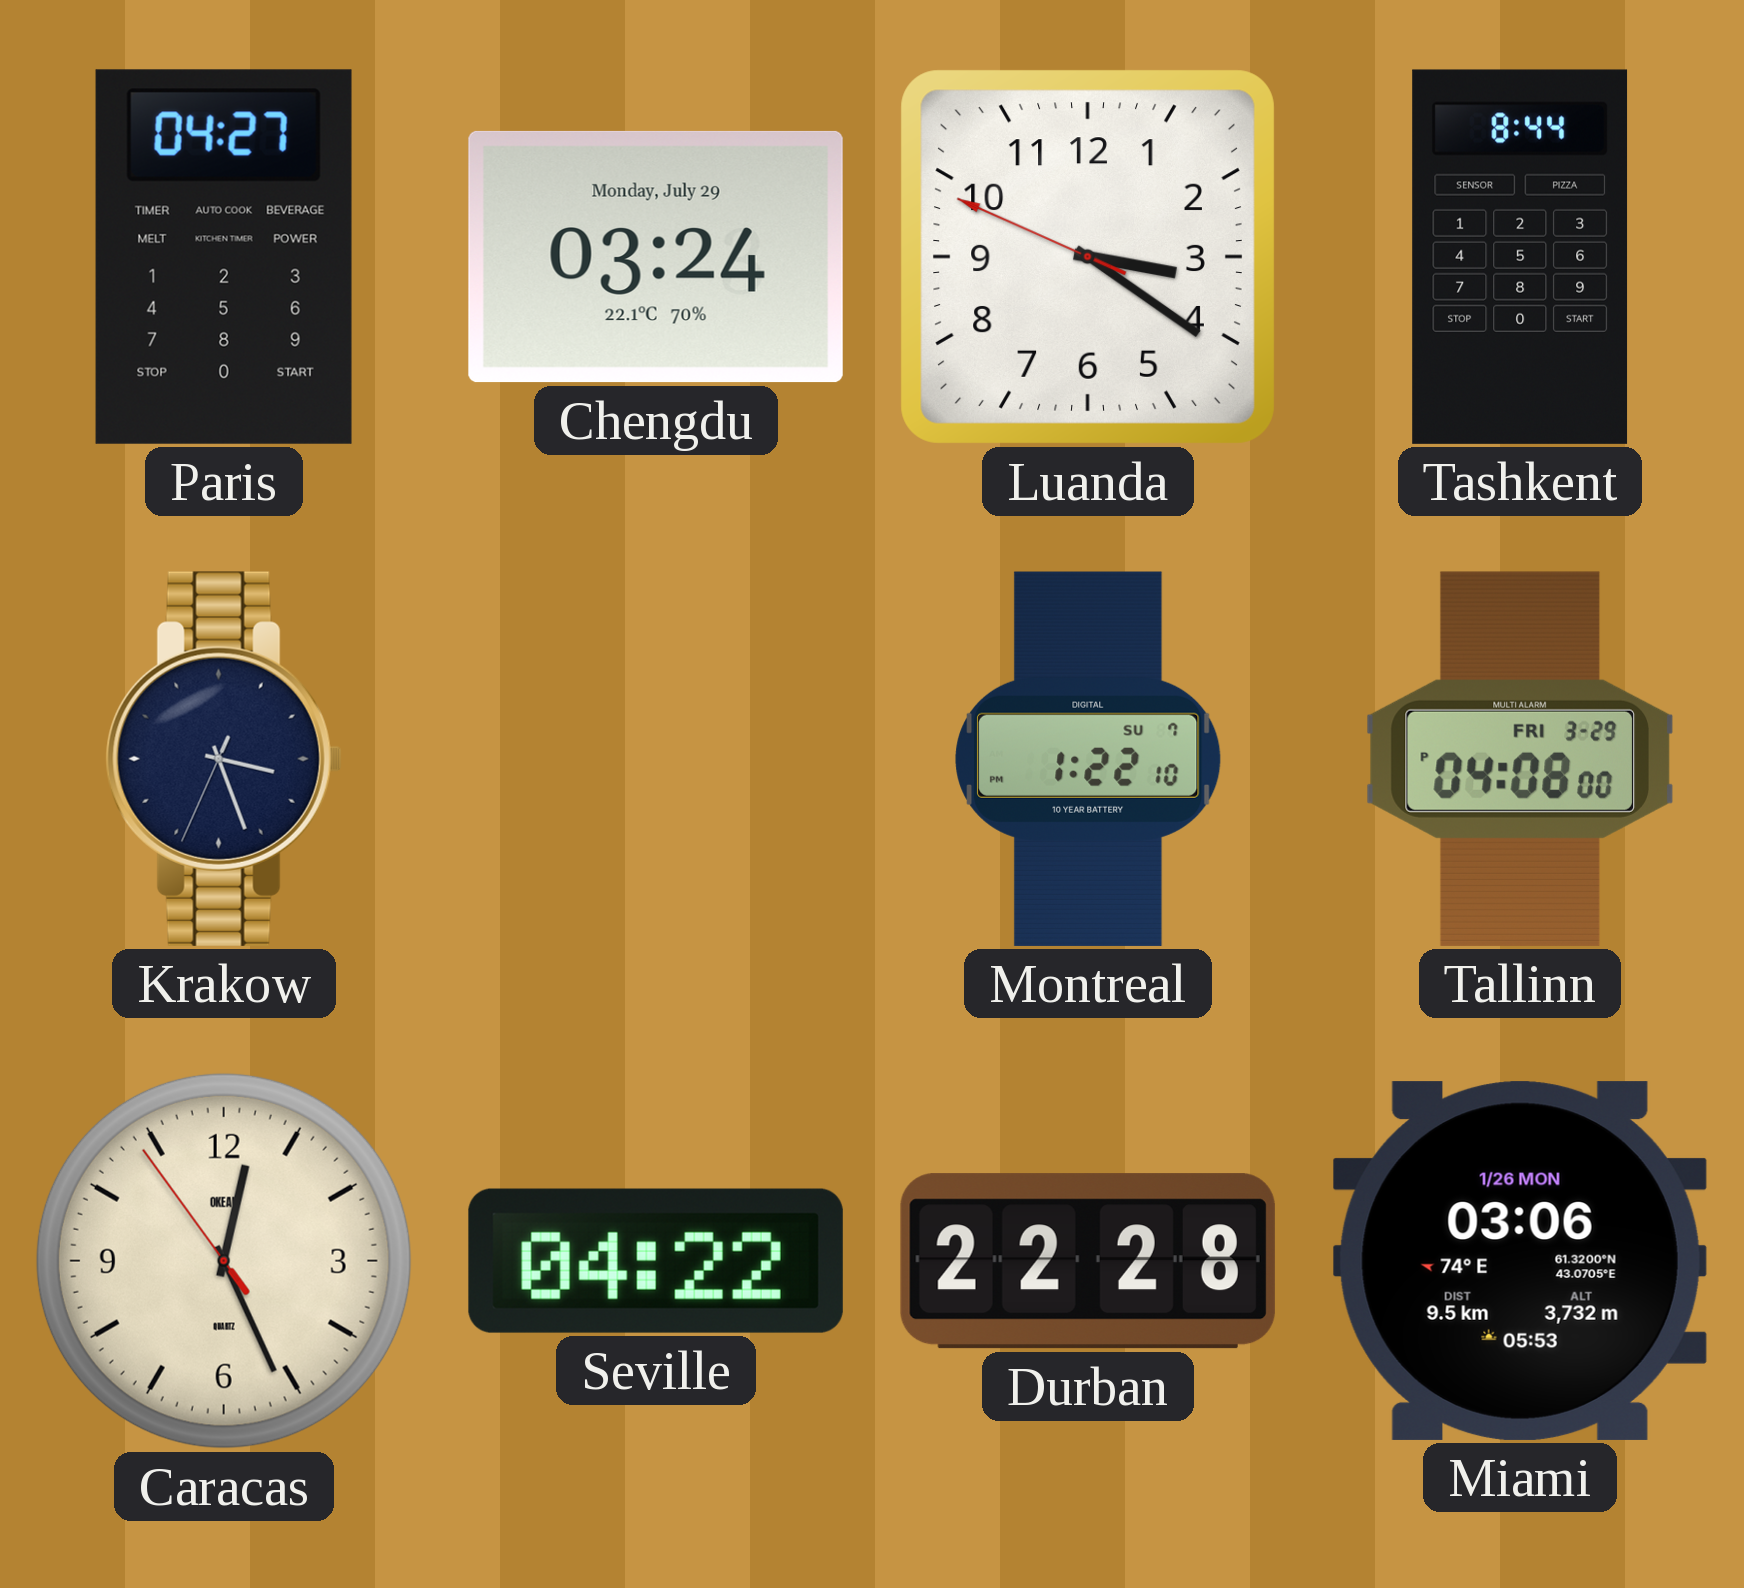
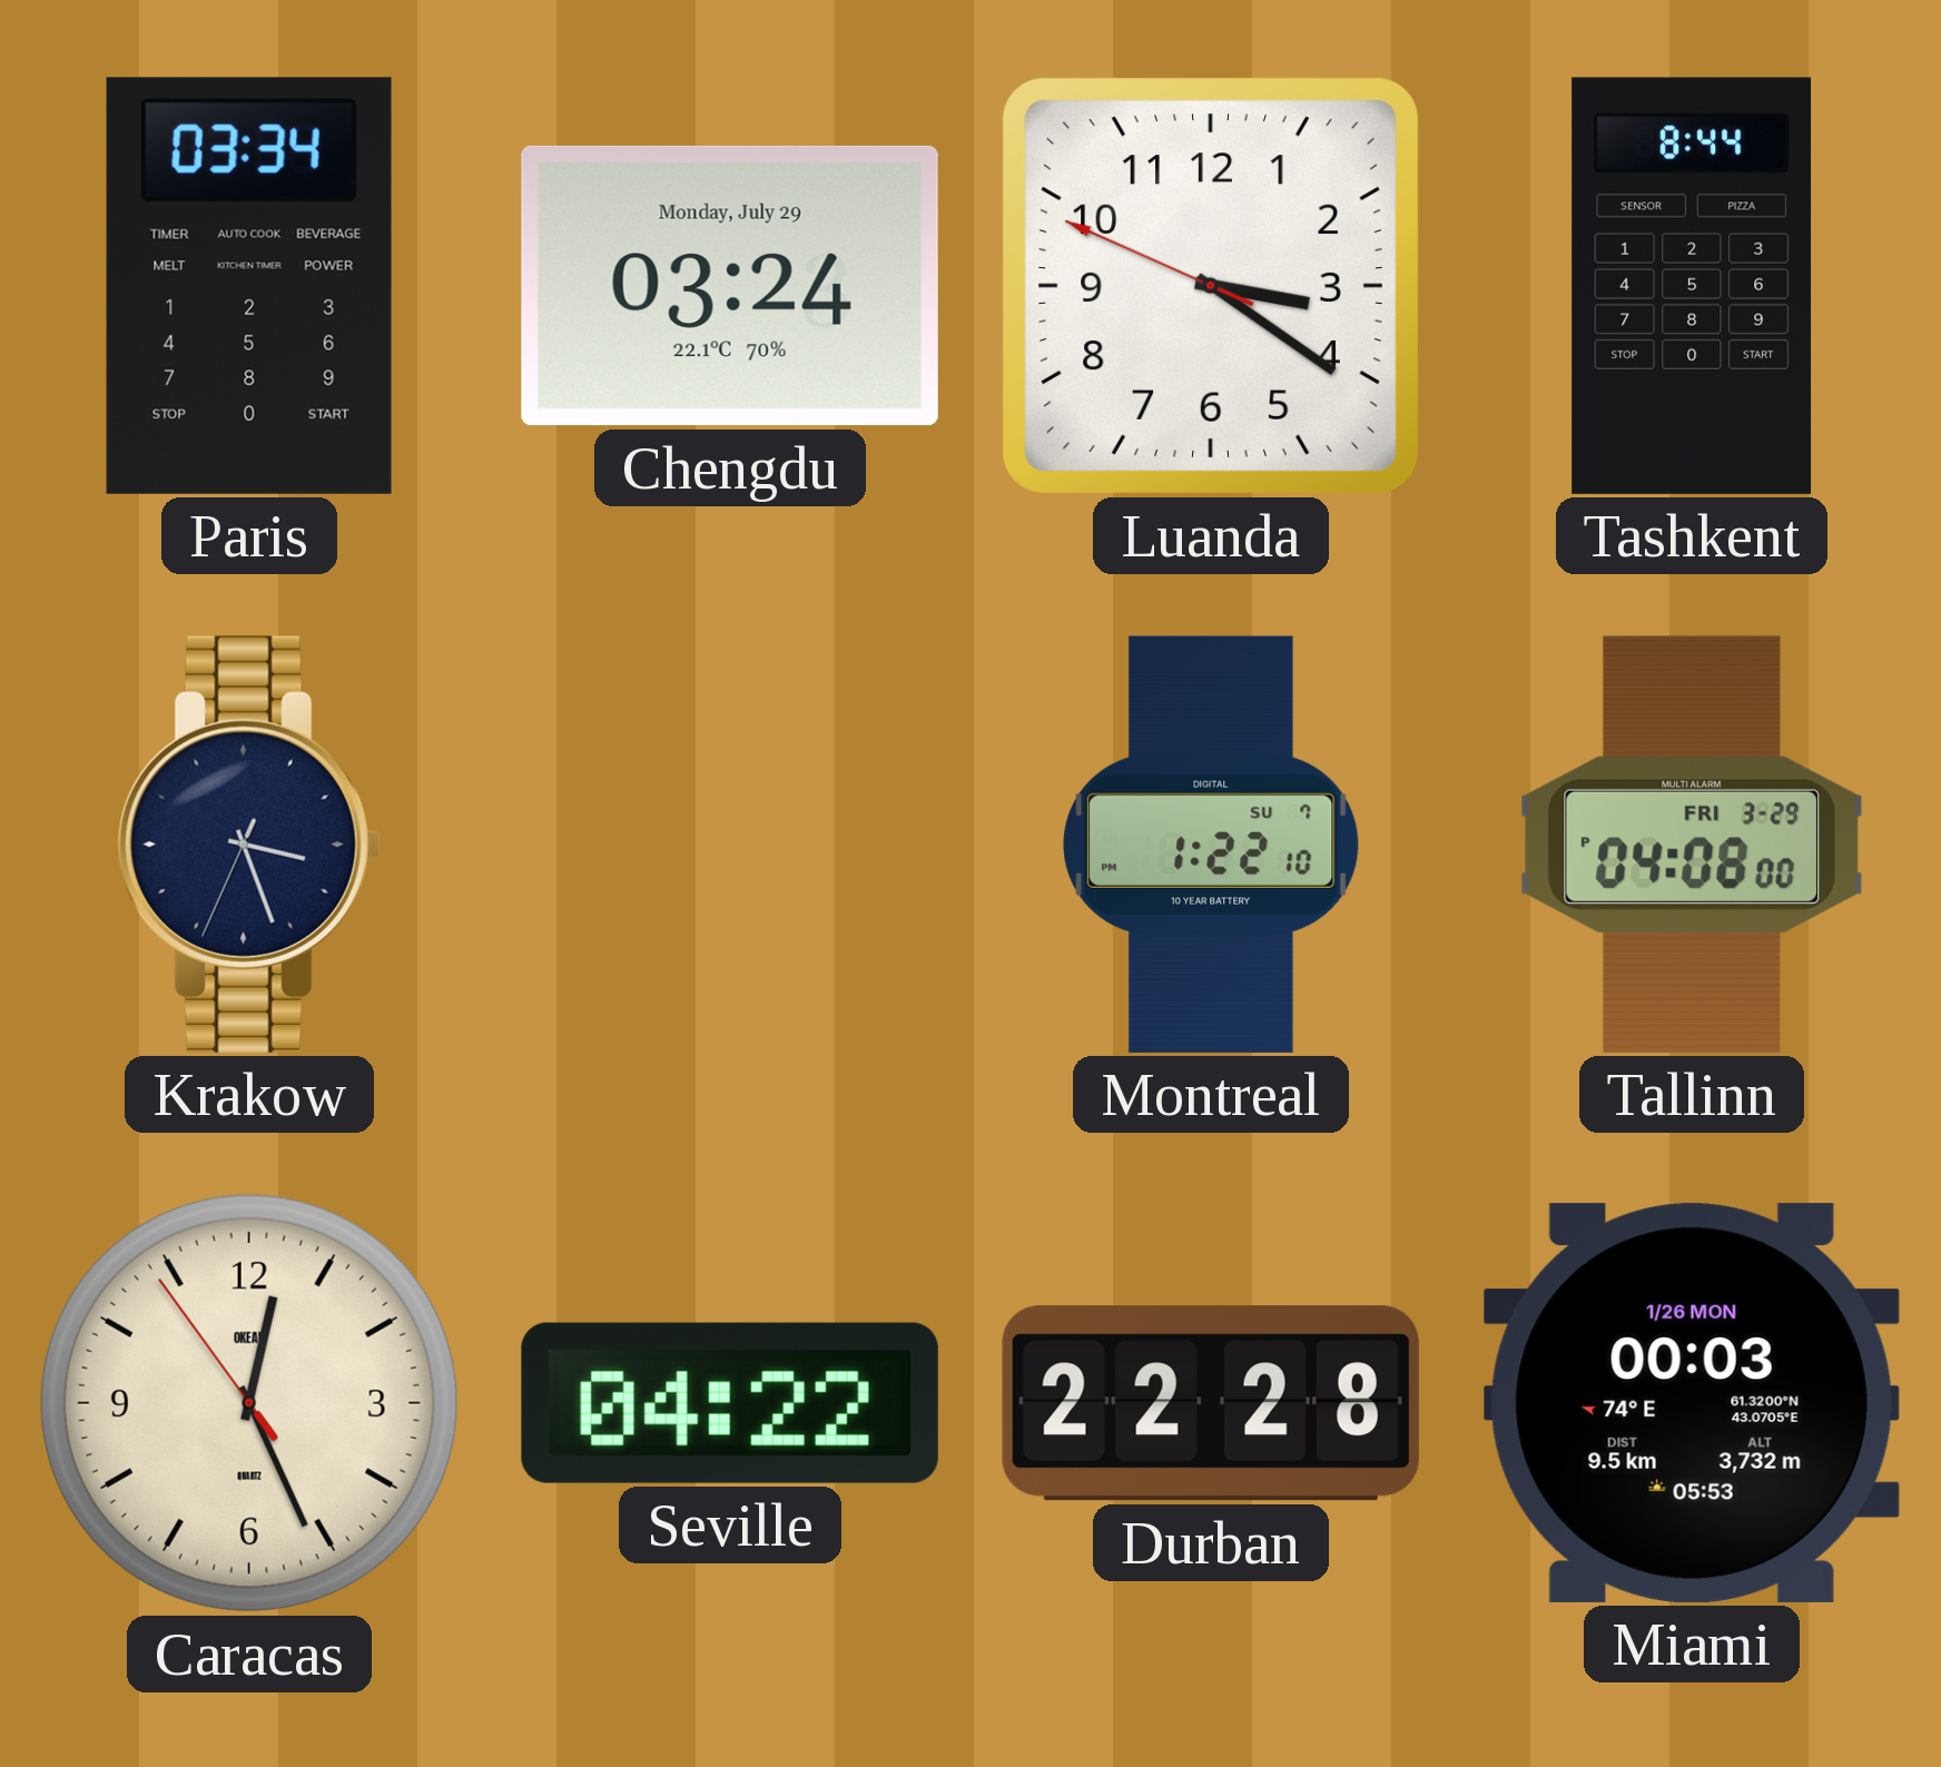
Paris: 04:27 -> 03:34 (249, 286)
Miami: 03:06 -> 00:03 (1692, 1403)
